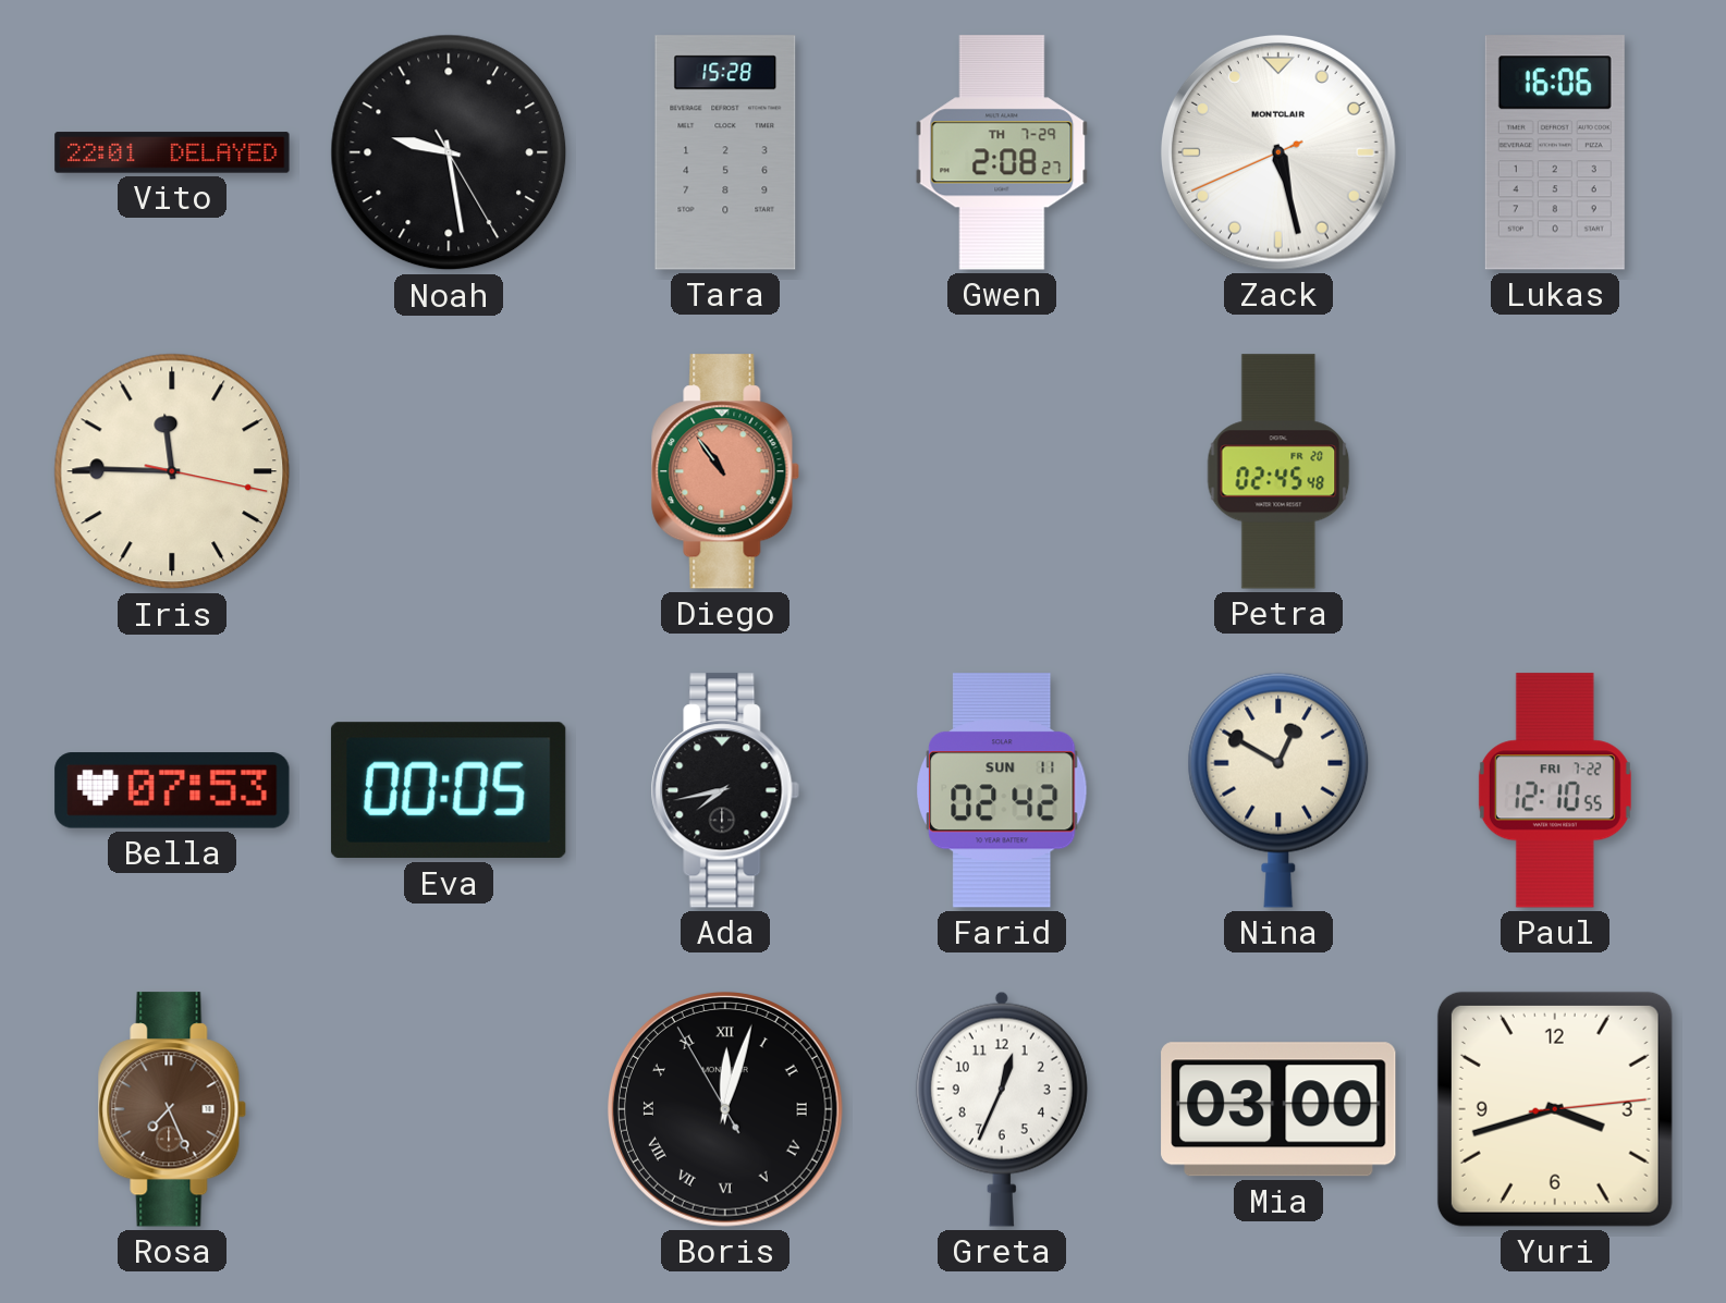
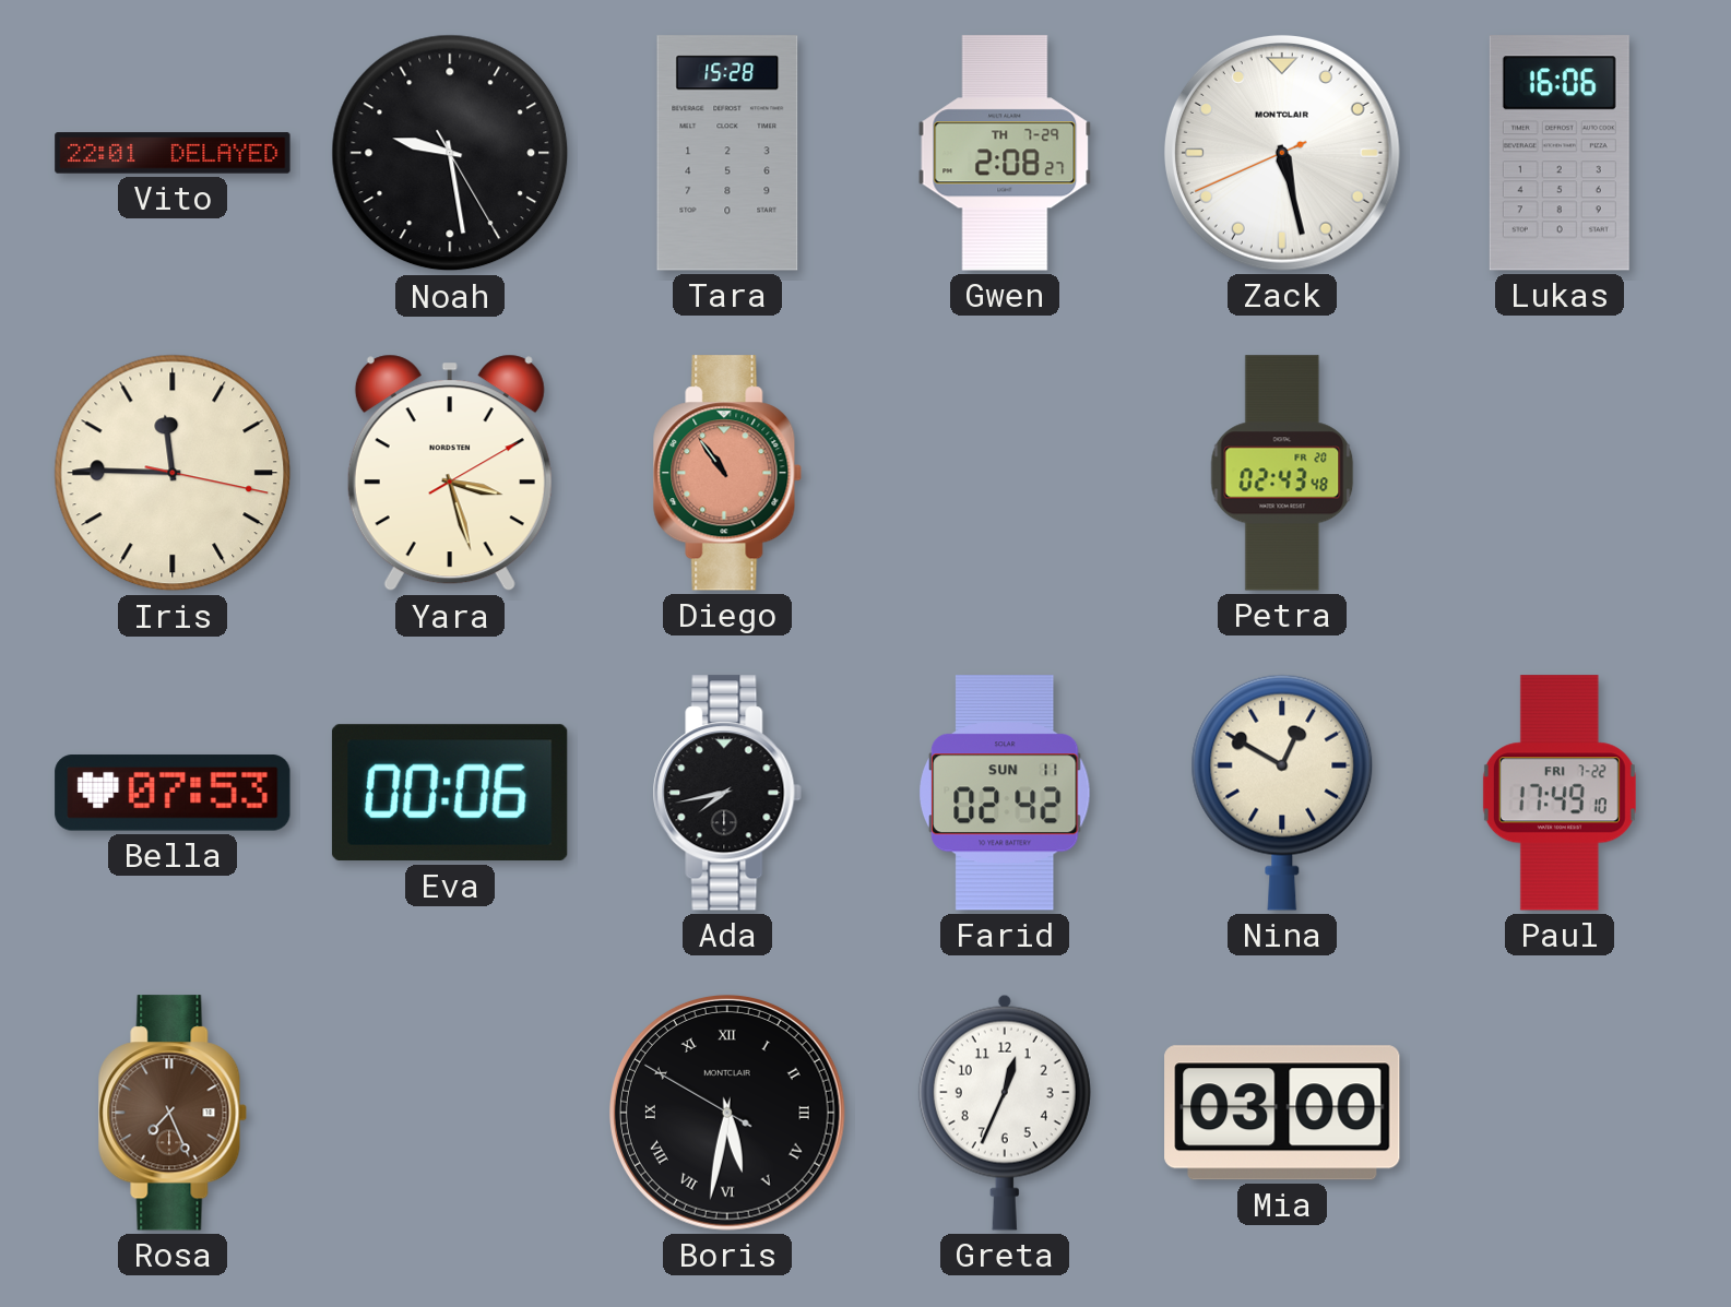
Yara: none -> 3:27 (450, 473)
Petra: 02:45 -> 02:43 (1282, 473)
Eva: 00:05 -> 00:06 (450, 793)
Paul: 12:10 -> 17:49 (1560, 793)
Boris: 12:02 -> 5:31 (727, 1113)
Yuri: 3:42 -> none (1555, 1109)
